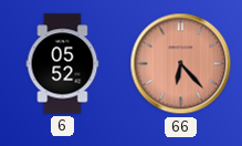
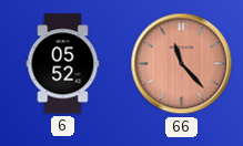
66: 6:23 -> 11:23 (182, 64)
